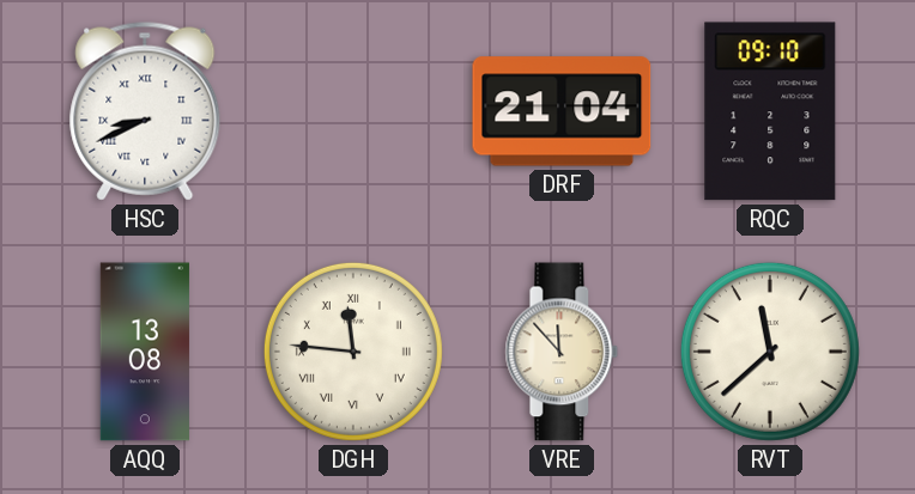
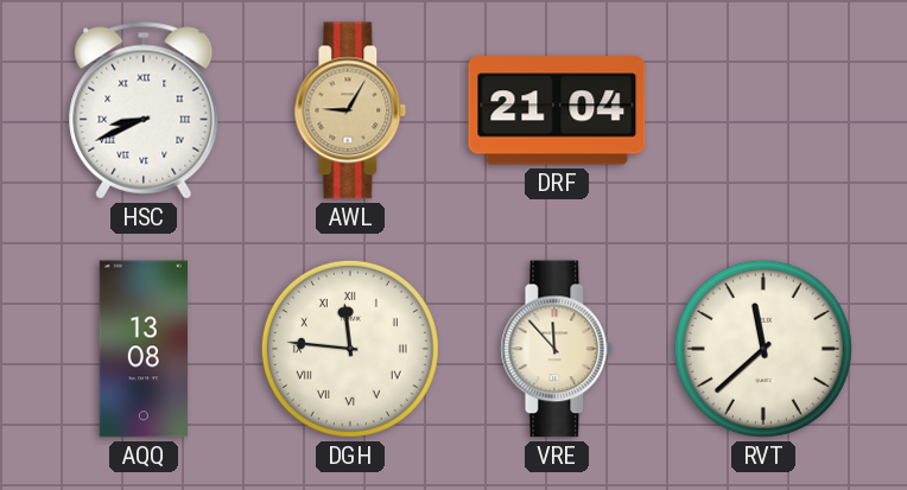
AWL: none -> 9:05 (350, 110)
RQC: 09:10 -> none (770, 111)
